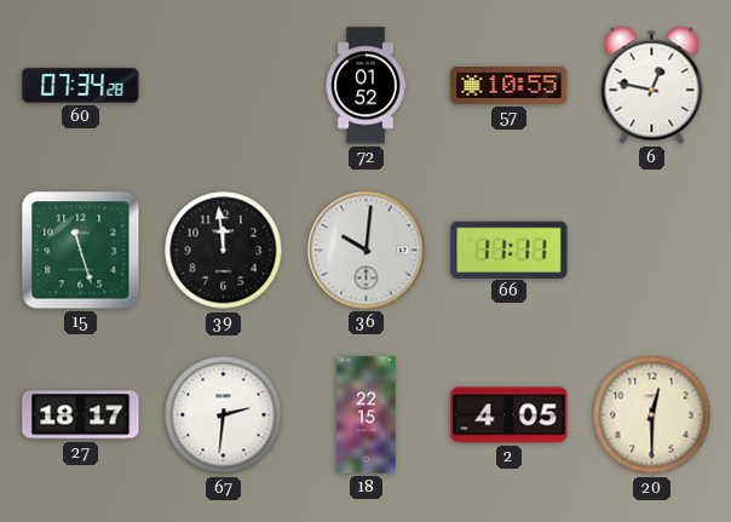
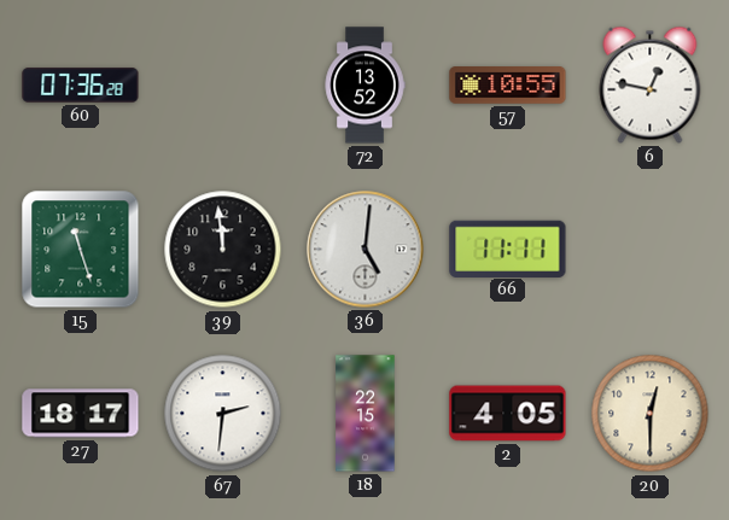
60: 07:34 -> 07:36 (81, 86)
72: 01:52 -> 13:52 (364, 86)
36: 10:01 -> 5:01 (366, 250)
